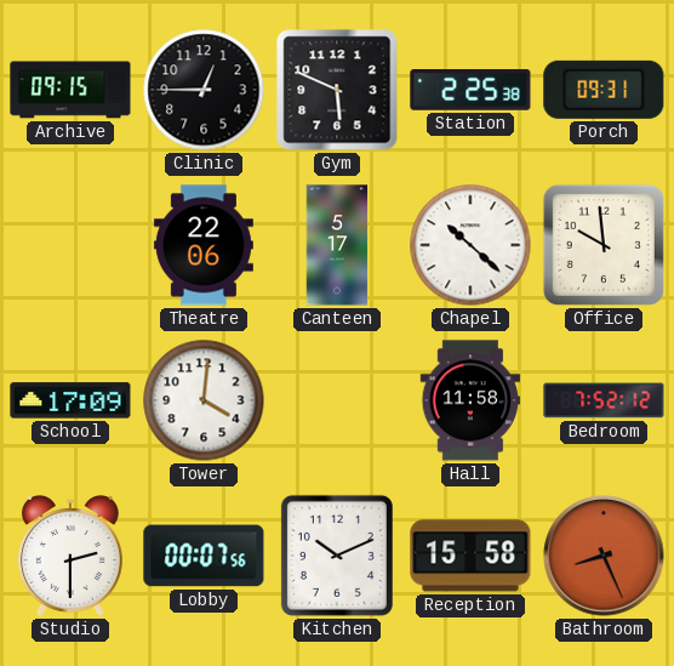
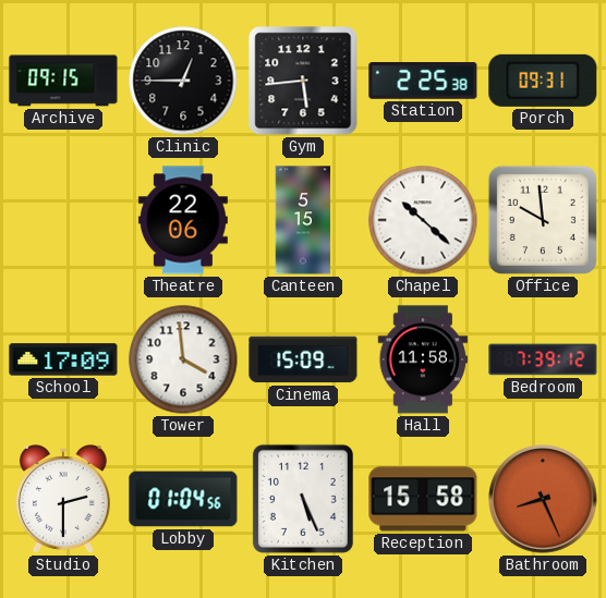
Gym: 5:49 -> 5:44 (303, 81)
Canteen: 5:17 -> 5:15 (303, 220)
Tower: 4:01 -> 3:59 (183, 359)
Cinema: none -> 15:09 (303, 359)
Bedroom: 7:52 -> 7:39 (543, 359)
Lobby: 00:07 -> 01:04 (183, 499)
Kitchen: 10:11 -> 5:26 (303, 499)
